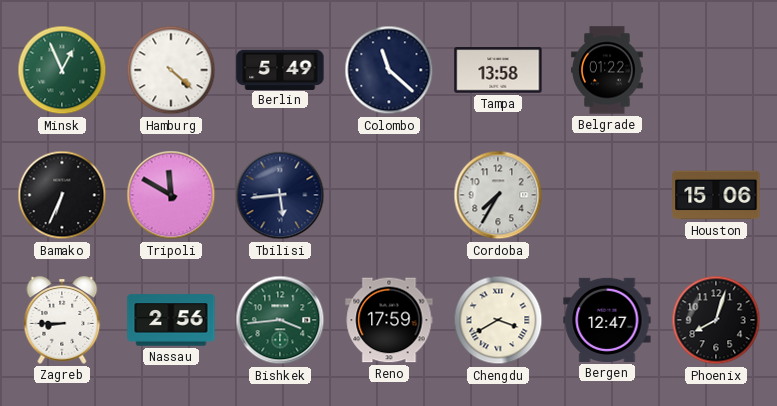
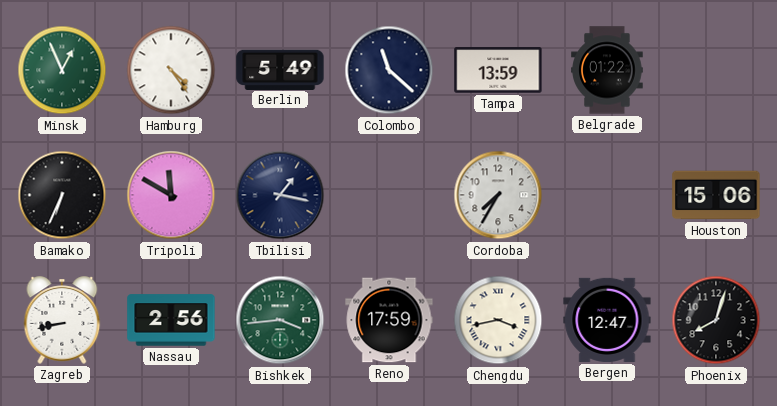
Hamburg: 4:22 -> 4:24 (171, 70)
Tampa: 13:58 -> 13:59 (498, 70)
Tbilisi: 5:44 -> 1:17 (280, 195)
Zagreb: 8:45 -> 8:43 (62, 320)
Chengdu: 3:40 -> 3:43 (498, 320)
